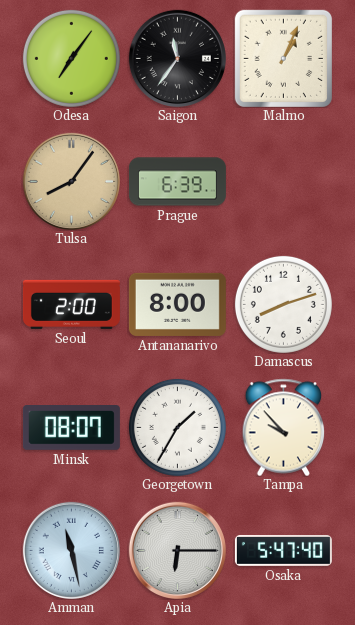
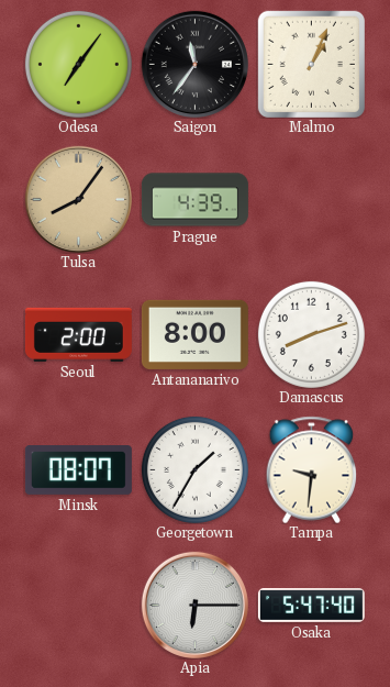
Prague: 6:39 -> 4:39 (194, 200)
Tampa: 9:53 -> 9:31 (312, 469)
Amman: 11:28 -> none (71, 550)
